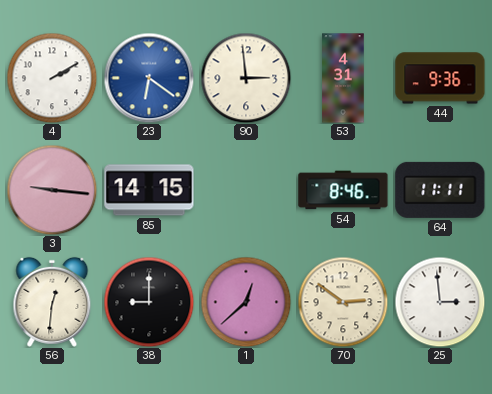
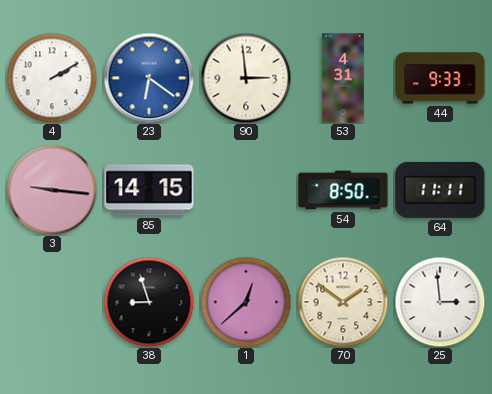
44: 9:36 -> 9:33 (440, 78)
54: 8:46 -> 8:50 (343, 190)
56: 12:31 -> none (52, 302)
38: 9:00 -> 8:57 (149, 302)
70: 2:51 -> 1:51 (343, 302)
